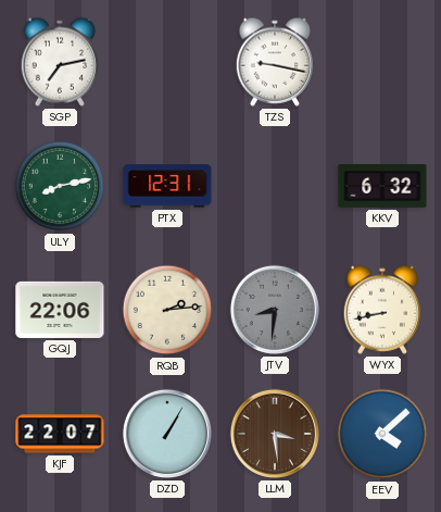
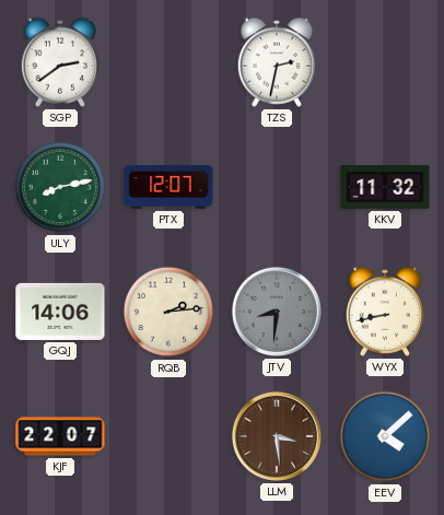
SGP: 7:13 -> 2:39 (60, 62)
TZS: 9:17 -> 2:32 (277, 62)
PTX: 12:31 -> 12:07 (168, 187)
KKV: 6:32 -> 11:32 (385, 188)
GQJ: 22:06 -> 14:06 (60, 312)
DZD: 1:05 -> none (167, 434)
